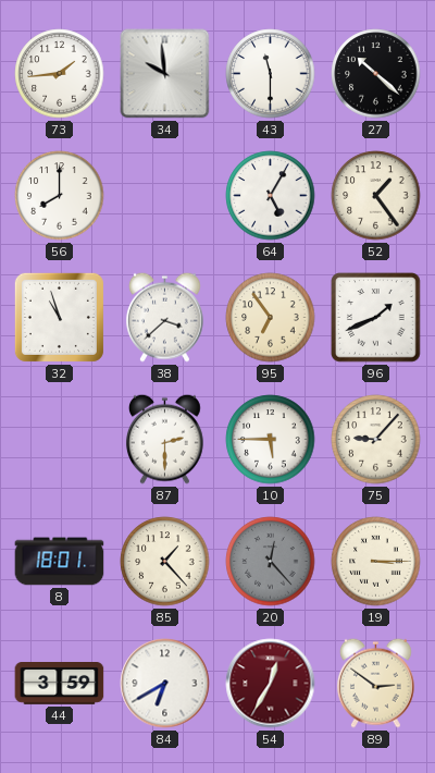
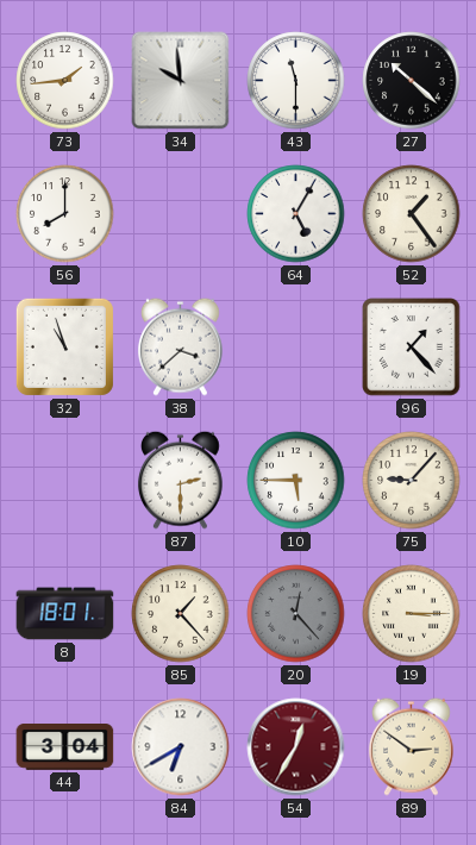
95: 6:54 -> none (271, 318)
96: 1:41 -> 1:23 (412, 348)
44: 3:59 -> 3:04 (65, 747)
